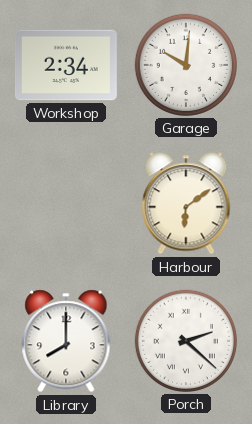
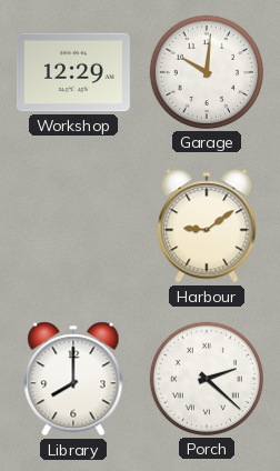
Workshop: 2:34 -> 12:29 (73, 72)
Harbour: 6:09 -> 9:09 (207, 226)
